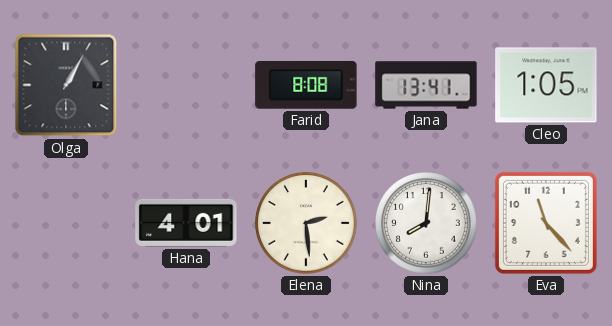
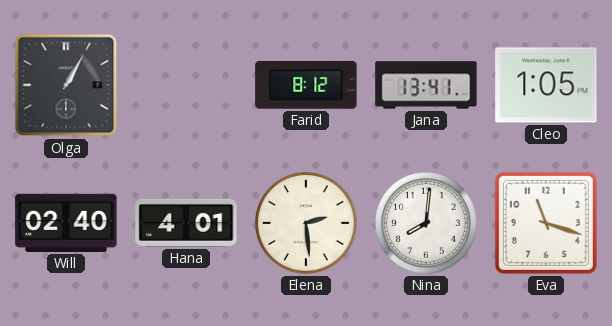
Farid: 8:08 -> 8:12 (306, 85)
Will: none -> 02:40 (66, 223)
Eva: 11:23 -> 11:18 (546, 223)
